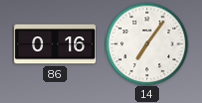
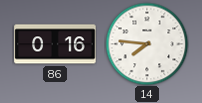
14: 7:06 -> 7:46 (147, 44)
